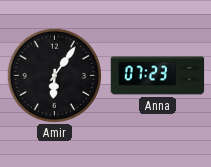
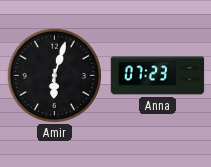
Amir: 6:06 -> 6:03 (54, 75)
